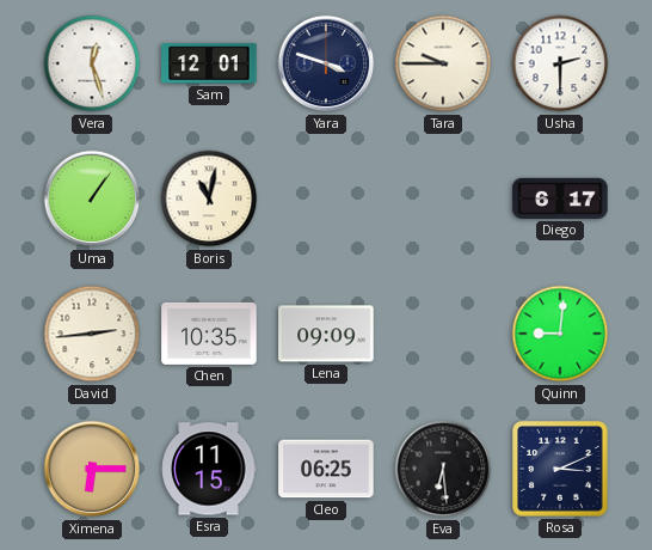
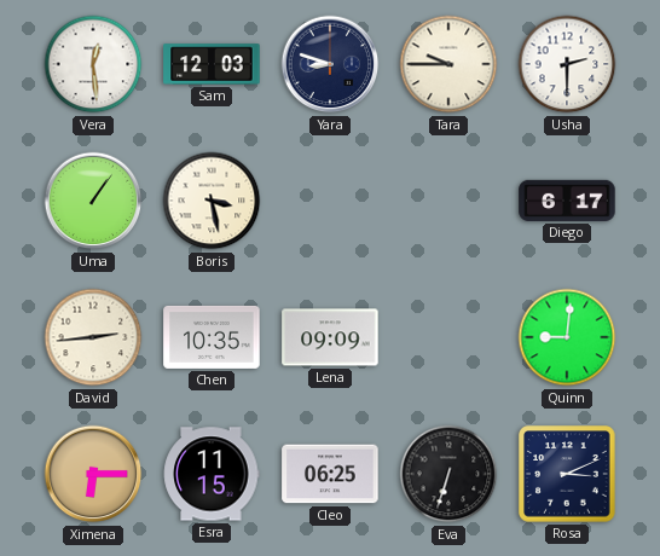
Vera: 12:27 -> 12:29 (93, 64)
Sam: 12:01 -> 12:03 (212, 64)
Yara: 3:48 -> 8:48 (330, 64)
Boris: 11:02 -> 3:28 (212, 201)
Eva: 6:29 -> 6:33 (448, 474)
